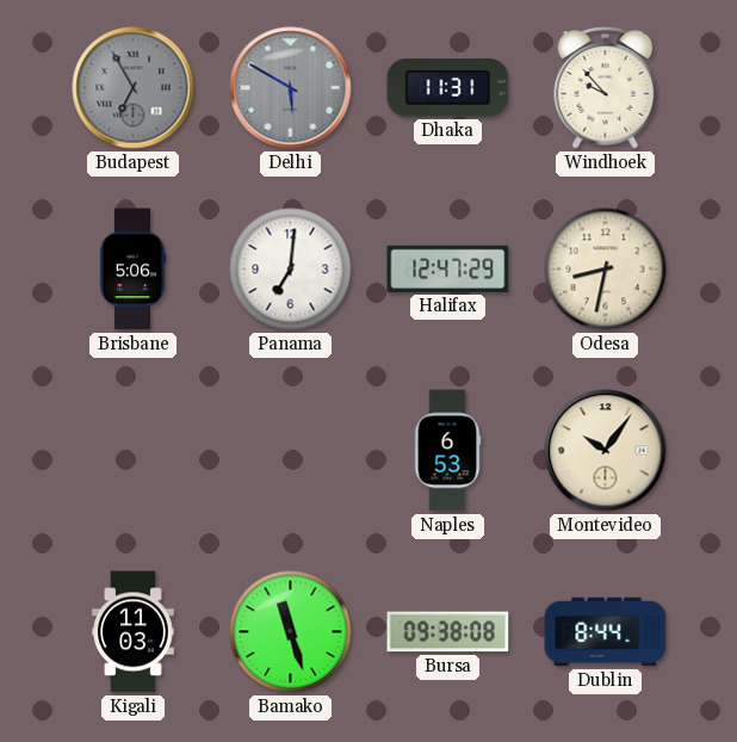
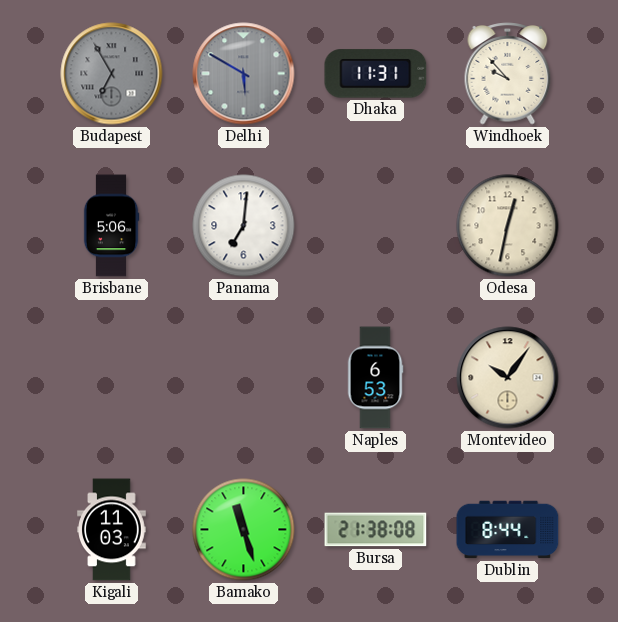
Halifax: 12:47 -> none (448, 268)
Odesa: 8:32 -> 12:32 (508, 226)
Bursa: 09:38 -> 21:38 (376, 530)
